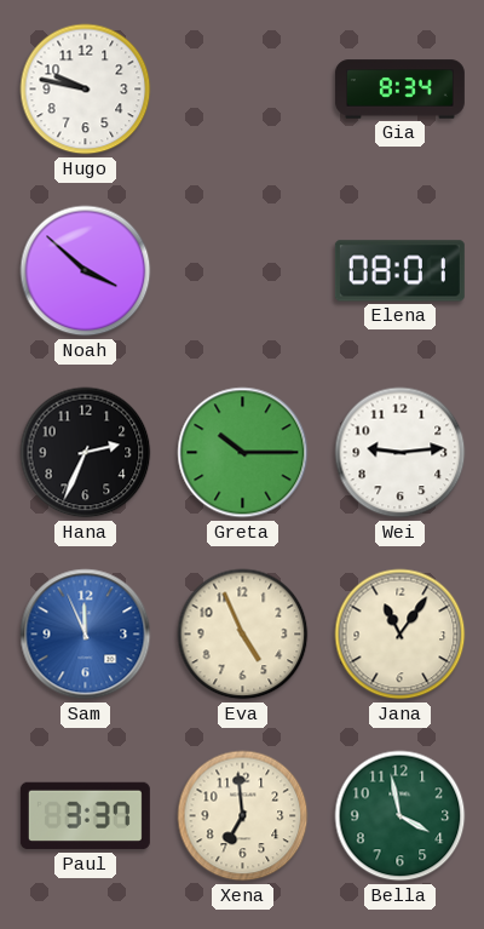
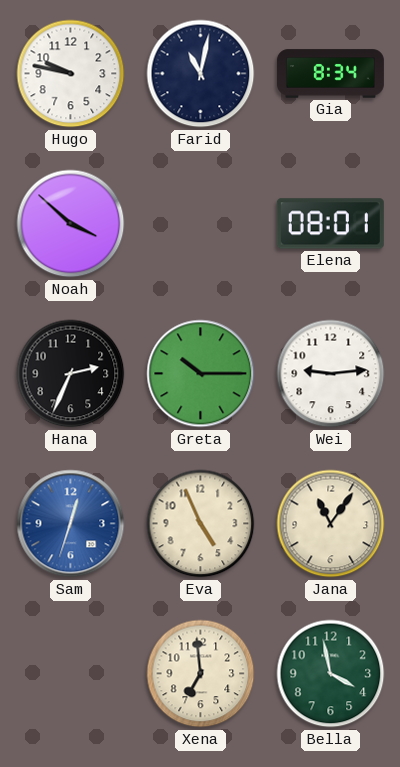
Farid: none -> 11:02 (201, 74)
Sam: 11:56 -> 12:33 (71, 524)
Paul: 3:37 -> none (85, 816)
